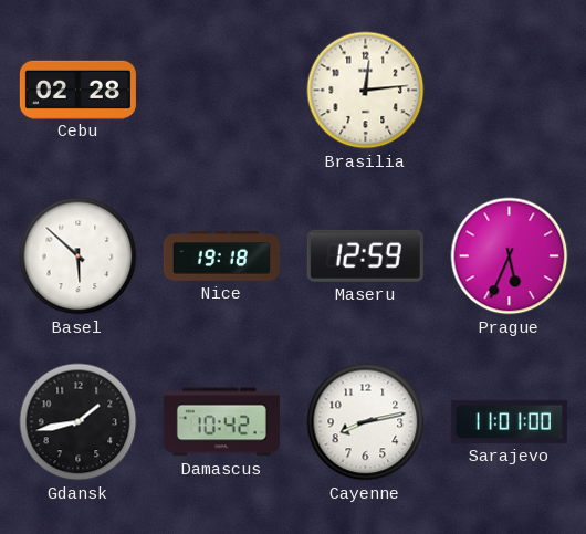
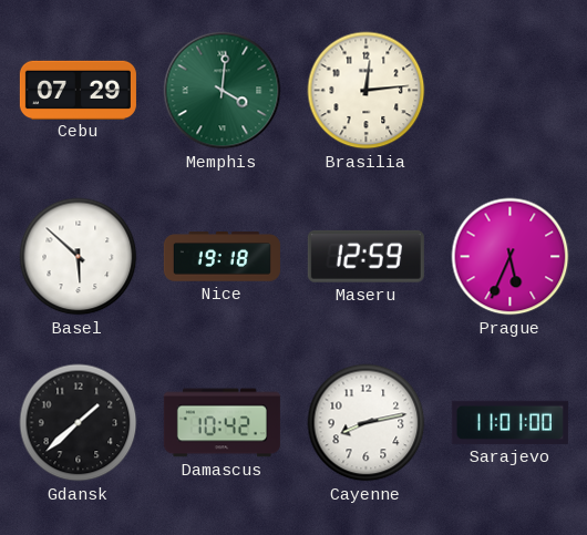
Cebu: 02:28 -> 07:29 (78, 90)
Memphis: none -> 4:01 (223, 91)
Gdansk: 1:43 -> 1:38 (79, 423)
